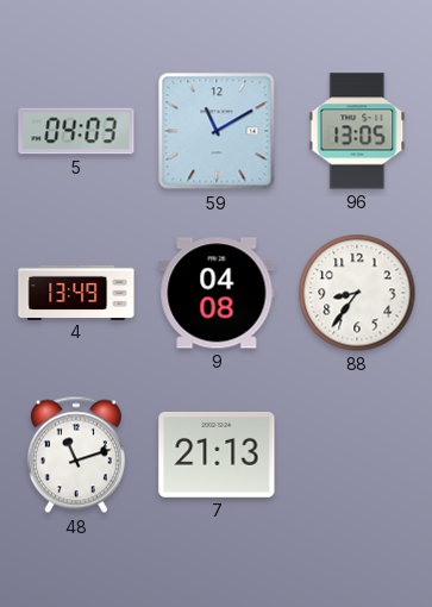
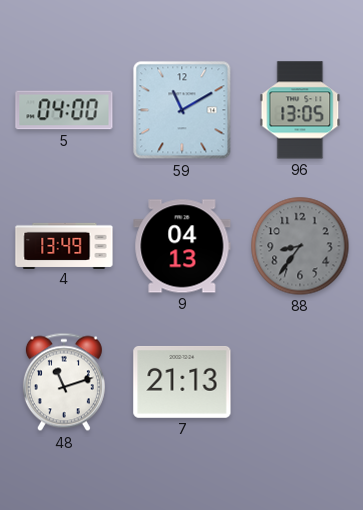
5: 04:03 -> 04:00 (64, 110)
9: 04:08 -> 04:13 (182, 246)
88 dial: white -> grey (300, 246)
